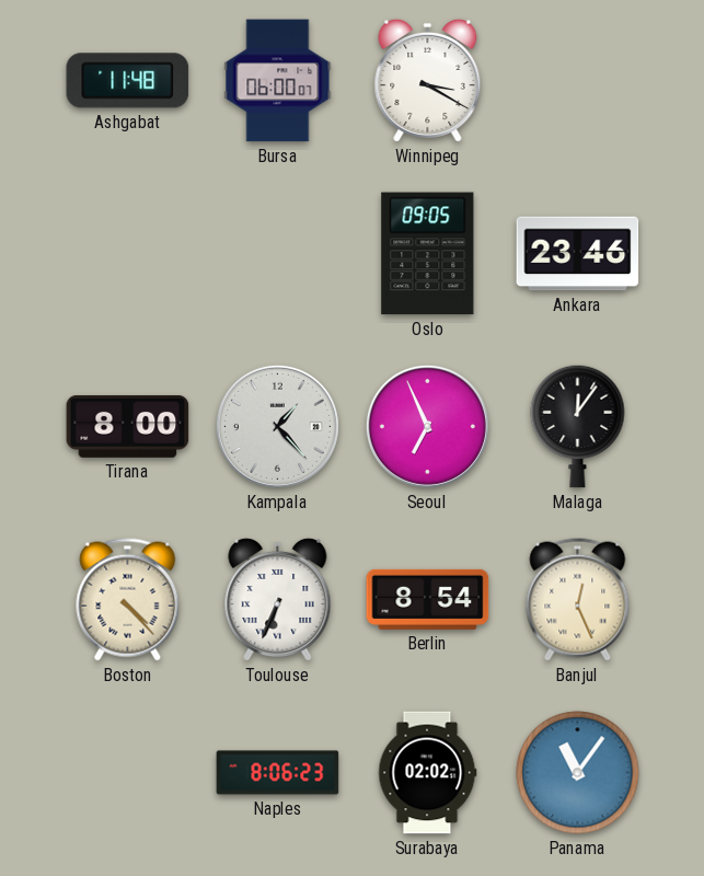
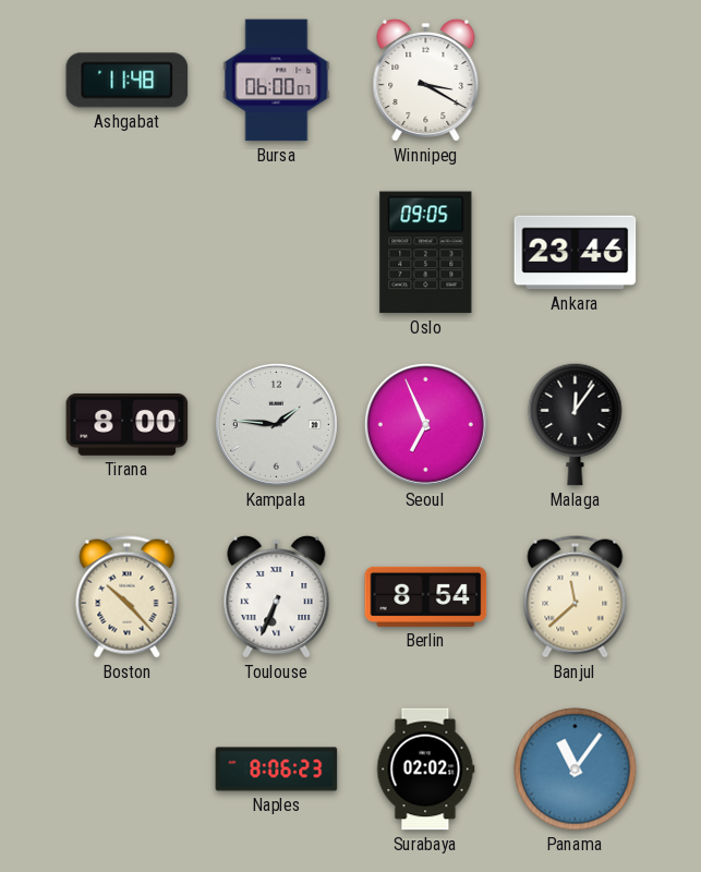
Kampala: 1:23 -> 1:46 (276, 424)
Boston: 4:23 -> 10:23 (128, 597)
Banjul: 12:26 -> 11:38 (576, 597)
